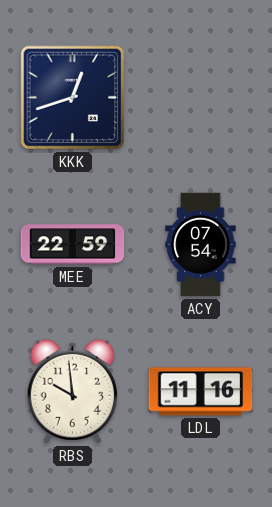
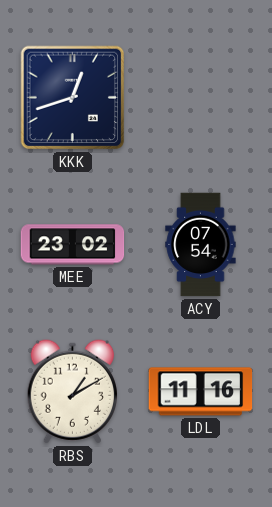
MEE: 22:59 -> 23:02 (73, 245)
RBS: 9:59 -> 1:10 (72, 392)
